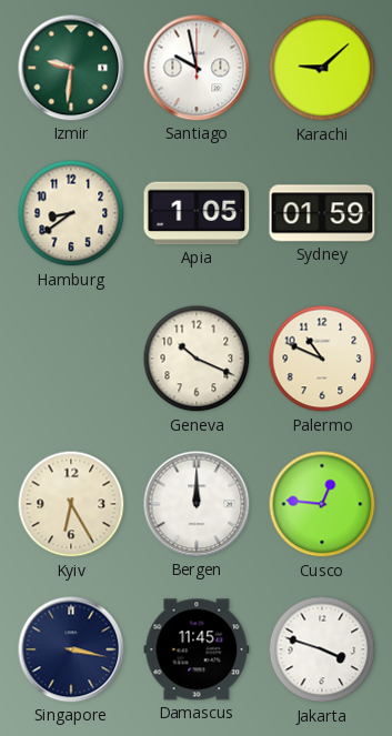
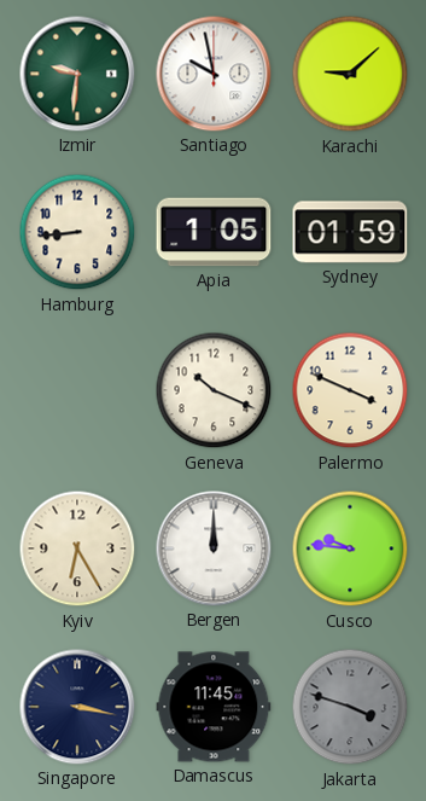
Hamburg: 8:39 -> 8:44 (77, 232)
Palermo: 10:49 -> 3:49 (350, 390)
Cusco: 12:46 -> 9:46 (350, 548)
Jakarta dial: white -> grey (350, 707)
